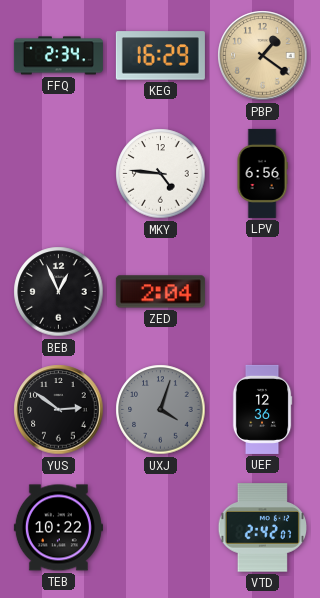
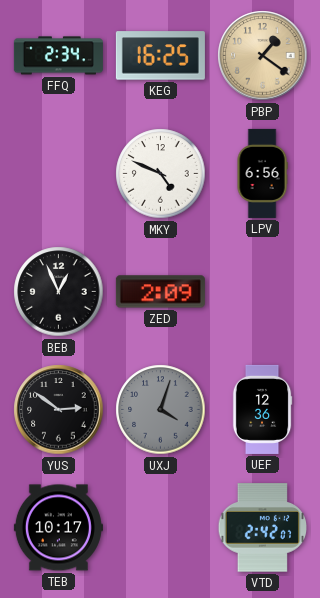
KEG: 16:29 -> 16:25 (160, 56)
MKY: 4:46 -> 4:49 (161, 174)
ZED: 2:04 -> 2:09 (160, 292)
TEB: 10:22 -> 10:17 (58, 528)
